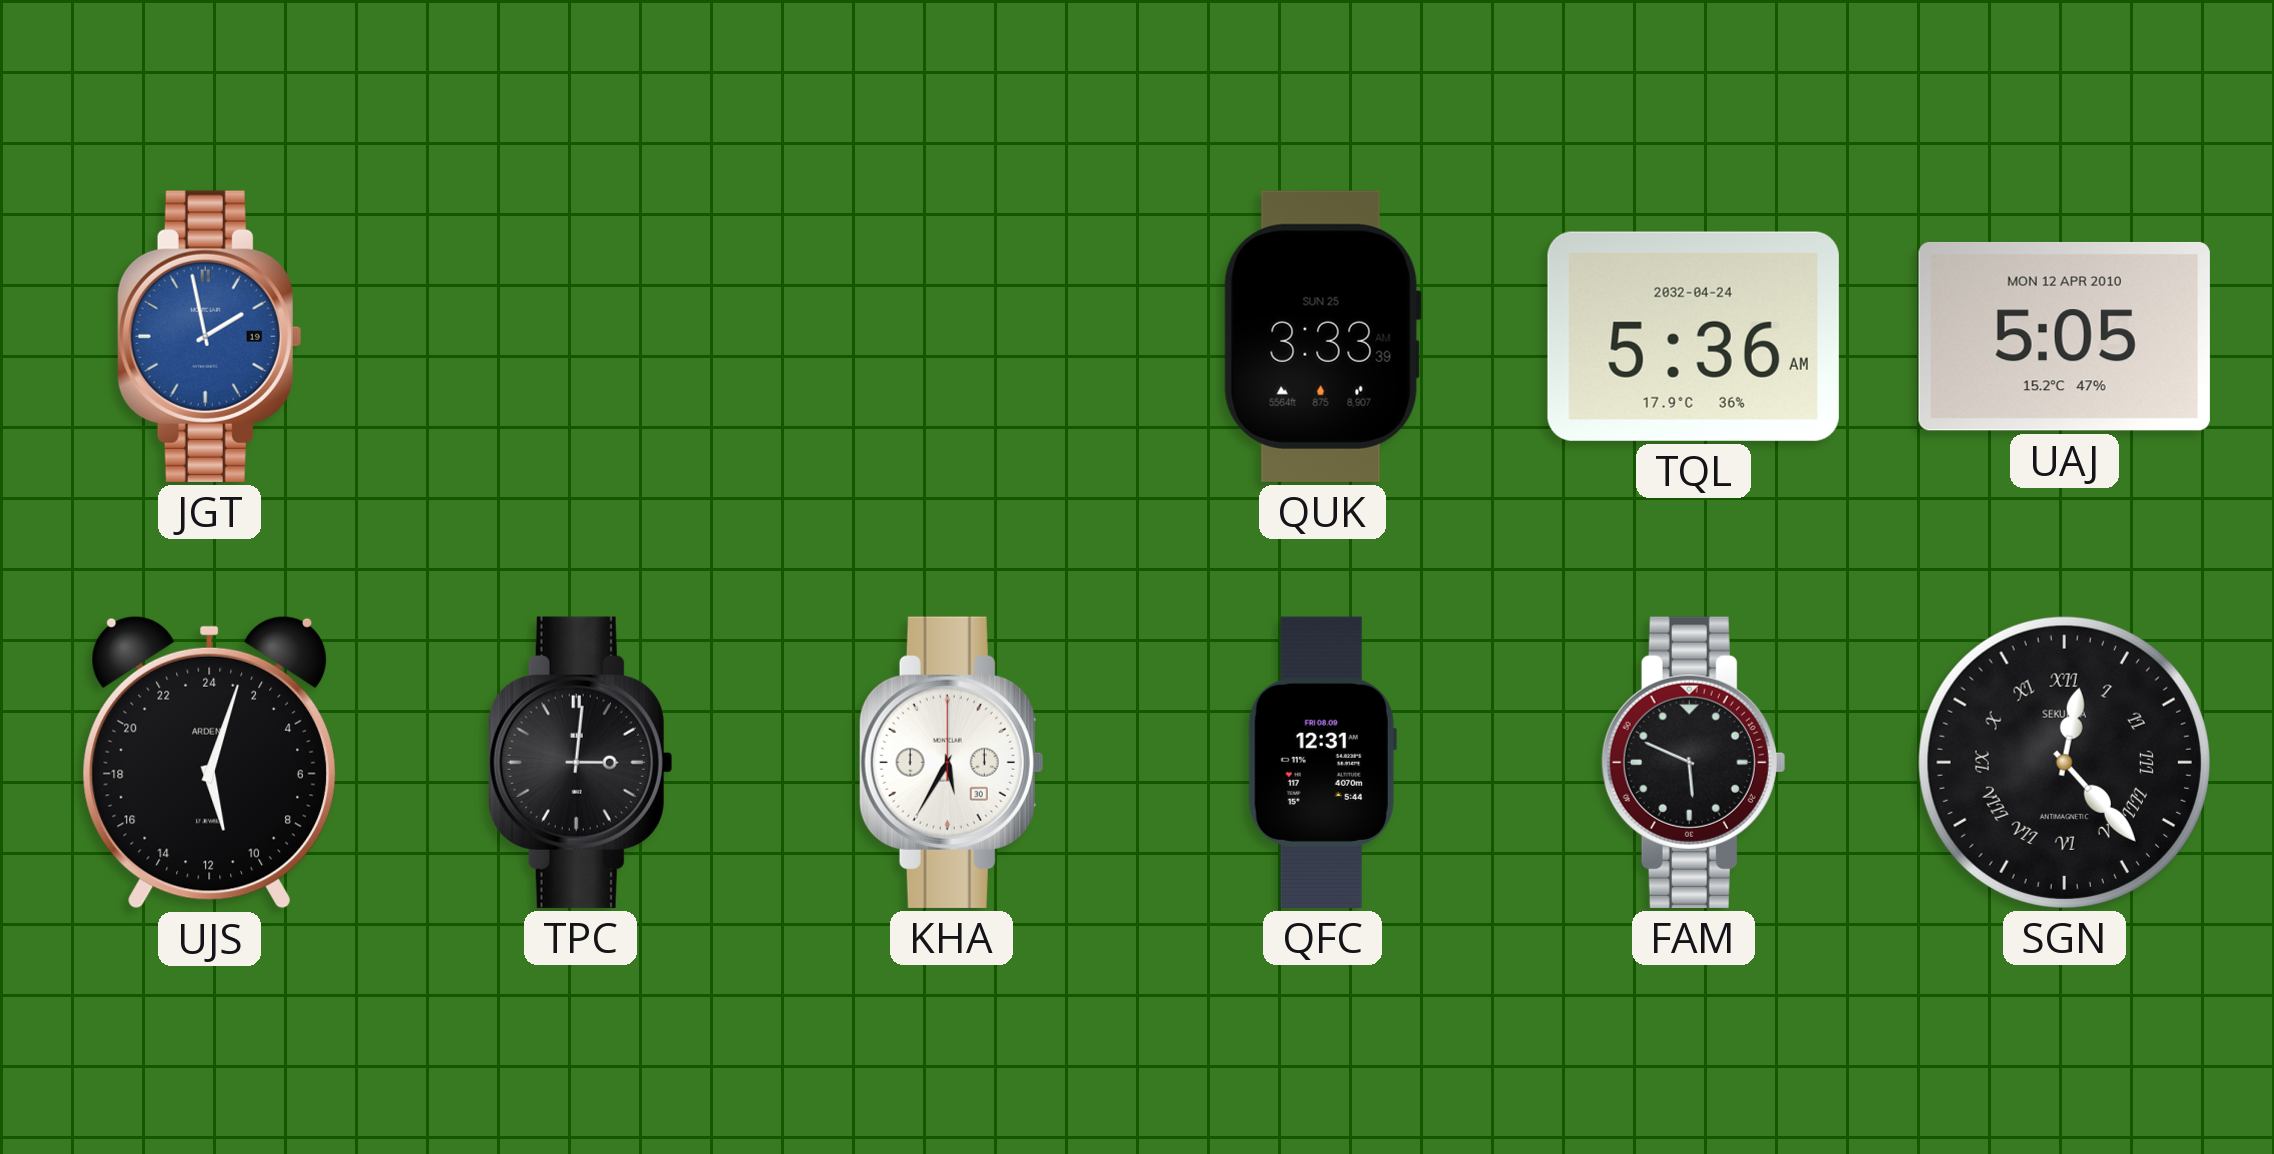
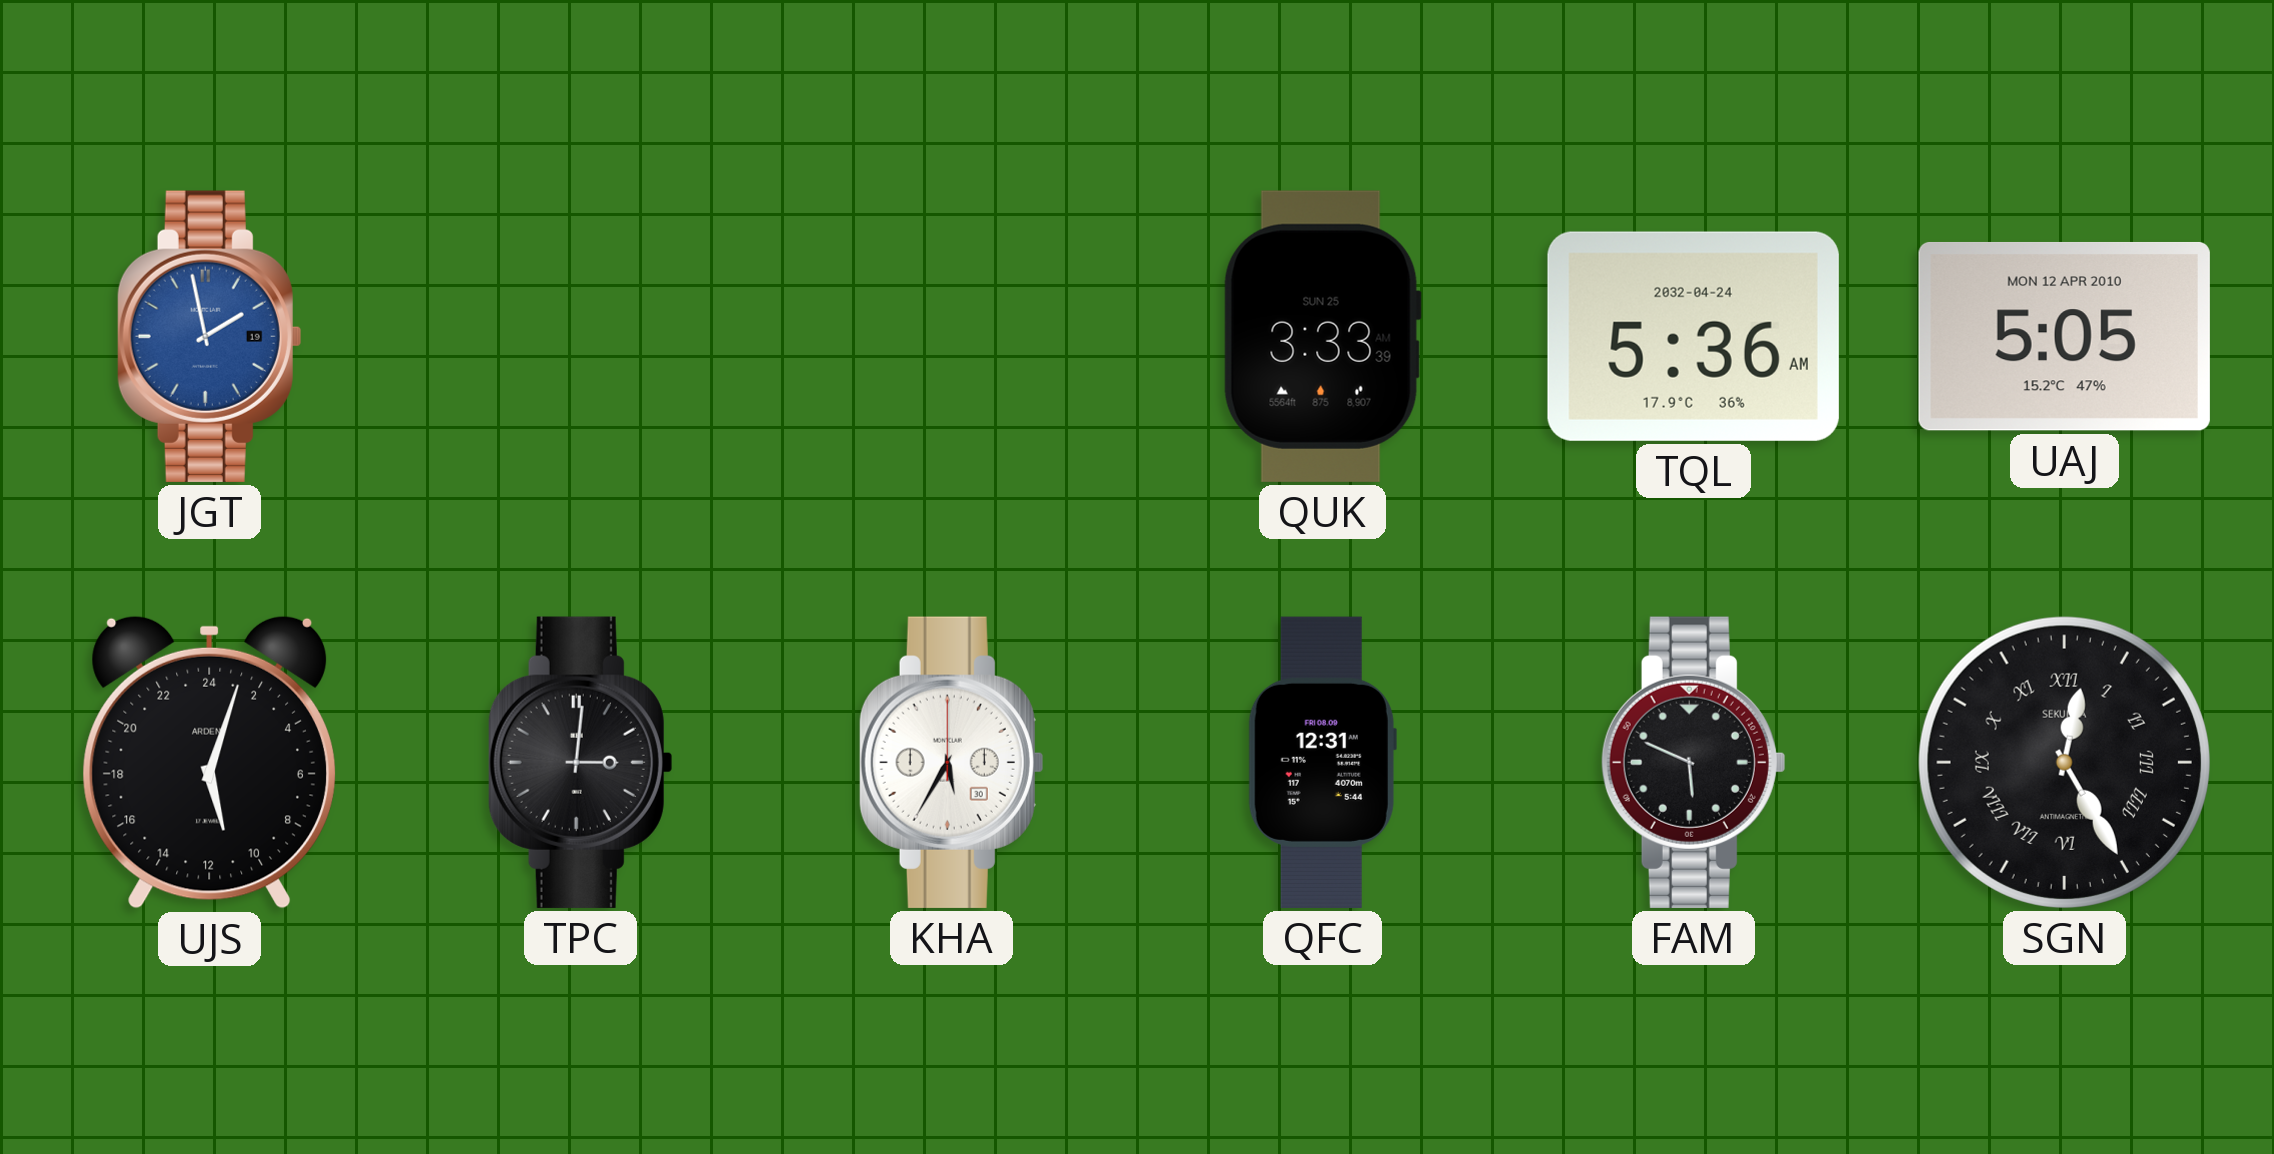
SGN: 12:23 -> 12:25 (2064, 762)
